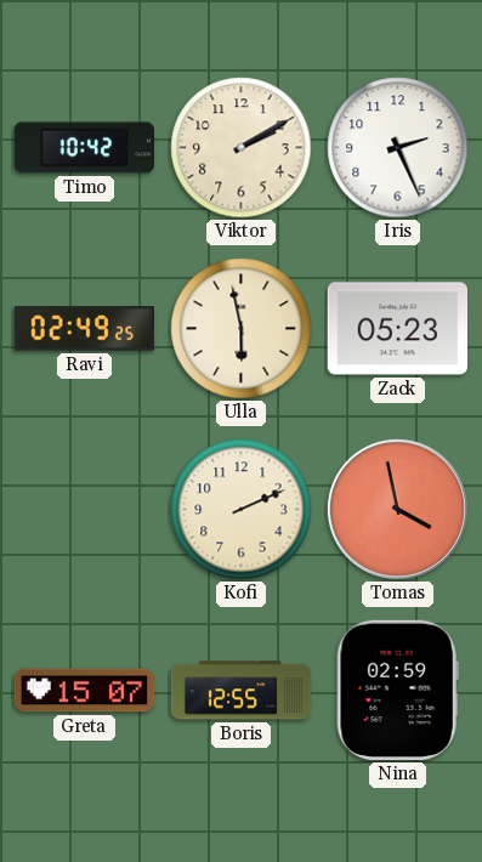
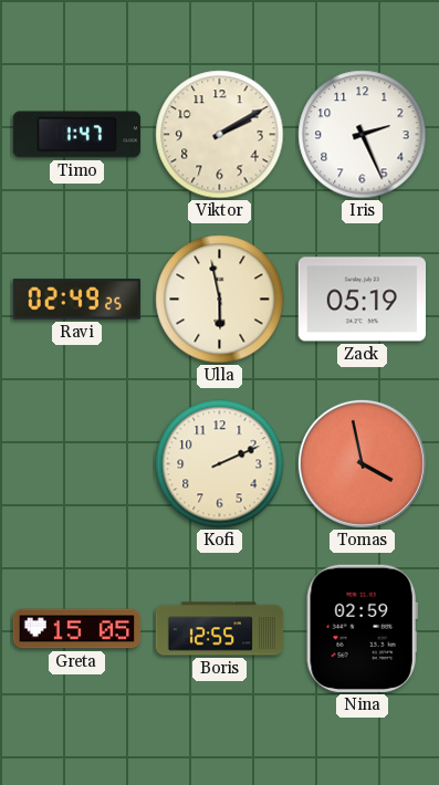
Timo: 10:42 -> 1:47 (76, 135)
Zack: 05:23 -> 05:19 (362, 300)
Greta: 15:07 -> 15:05 (77, 629)
